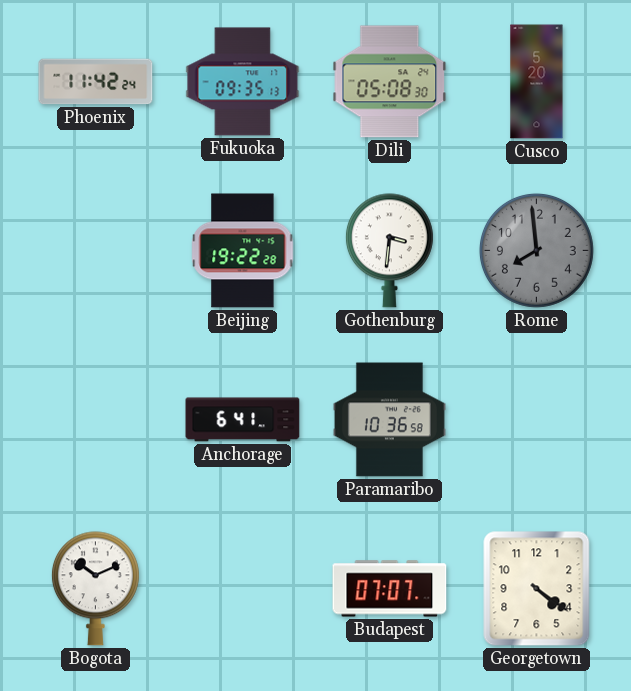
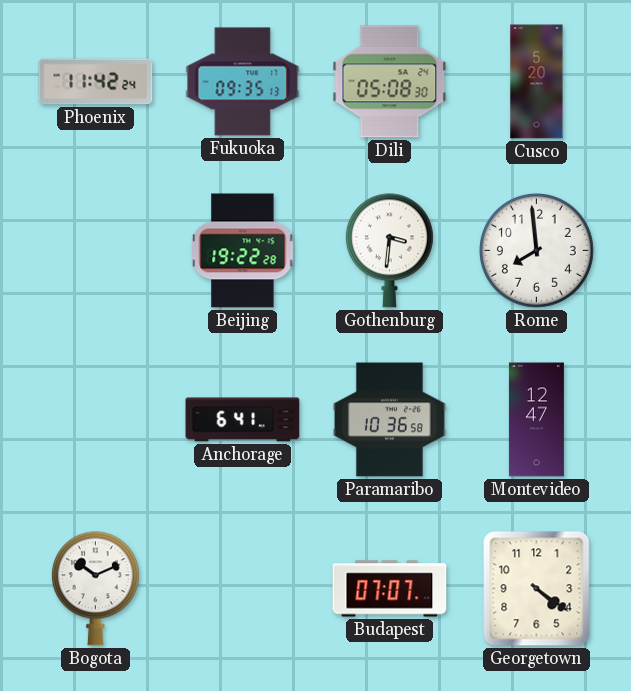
Rome dial: grey -> white (536, 250)
Montevideo: none -> 12:47 (536, 420)
